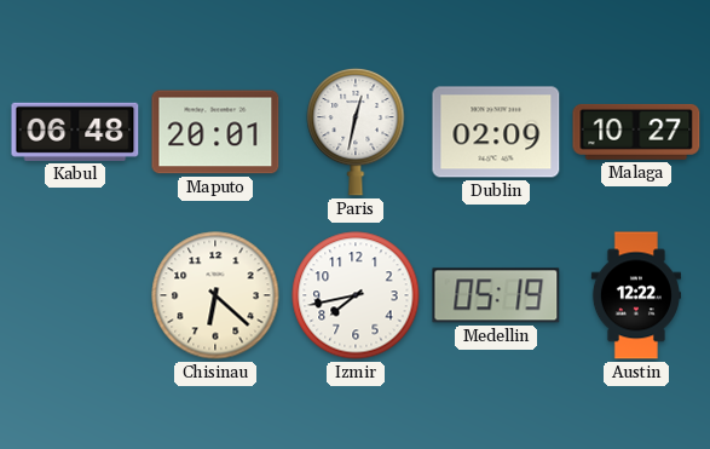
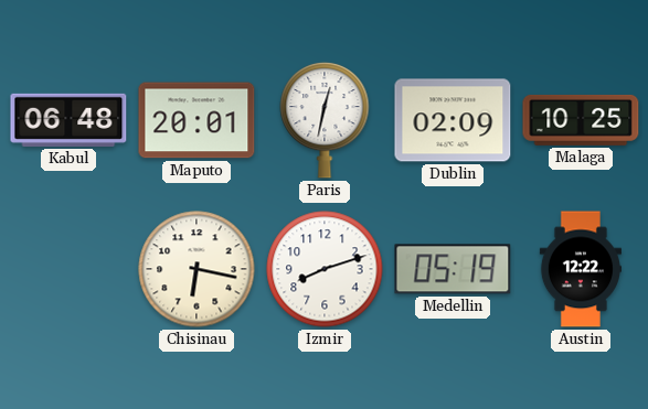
Malaga: 10:27 -> 10:25 (581, 120)
Chisinau: 6:22 -> 6:17 (196, 269)
Izmir: 7:43 -> 8:12 (325, 269)
